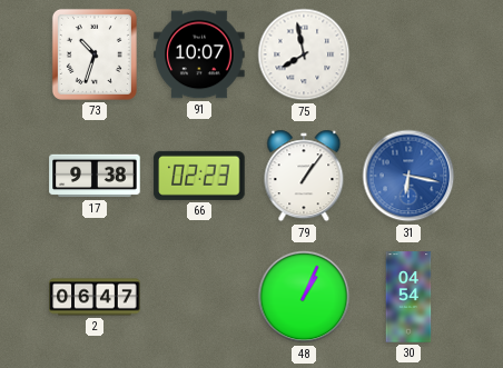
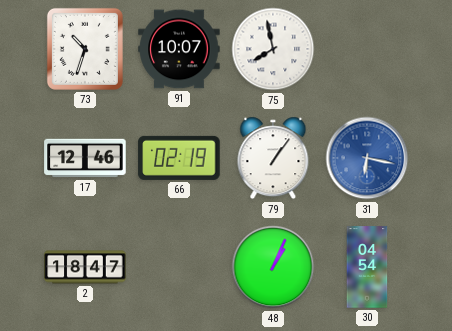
17: 9:38 -> 12:46 (85, 158)
66: 02:23 -> 02:19 (179, 158)
2: 06:47 -> 18:47 (85, 267)
